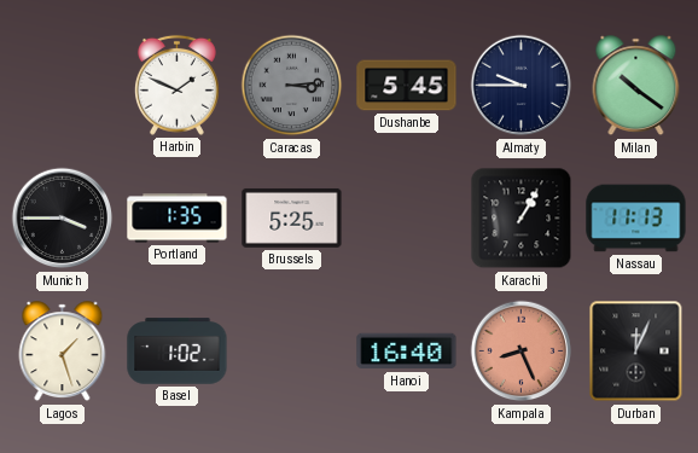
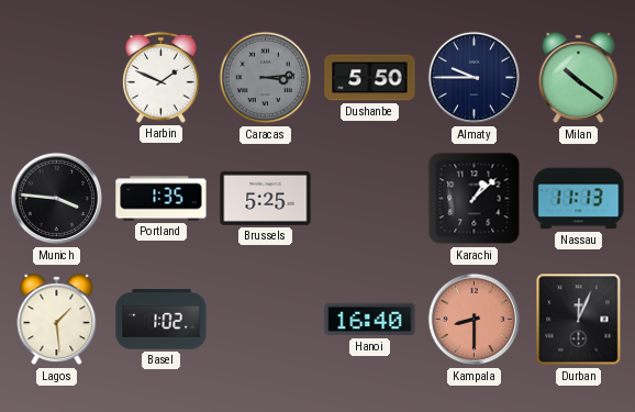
Dushanbe: 5:45 -> 5:50 (370, 78)
Munich: 3:45 -> 3:46 (57, 199)
Karachi: 1:05 -> 1:08 (475, 199)
Lagos: 1:27 -> 1:29 (57, 320)
Kampala: 8:26 -> 8:30 (475, 320)
